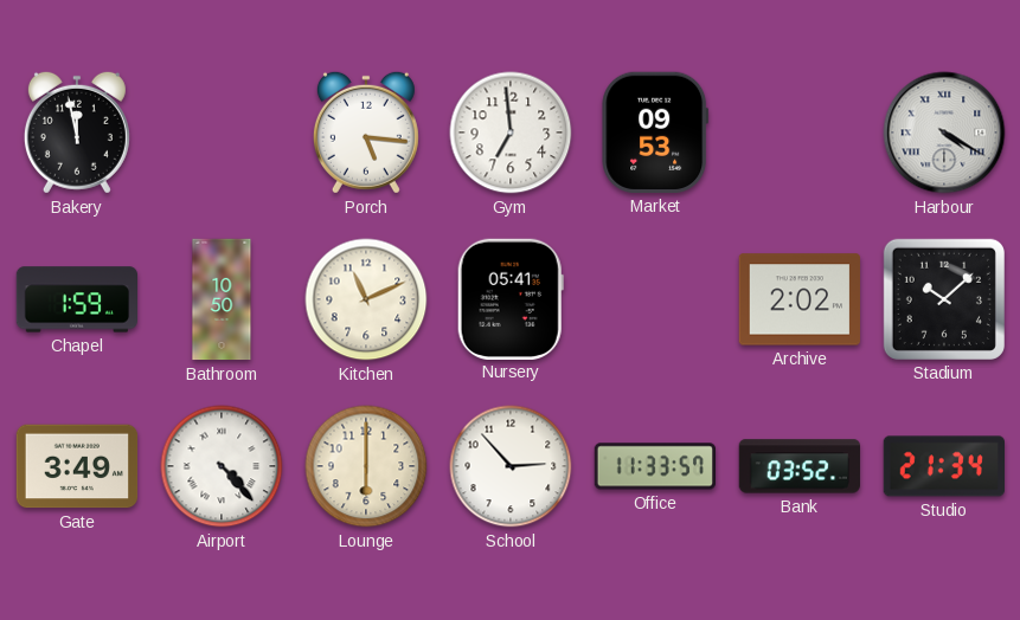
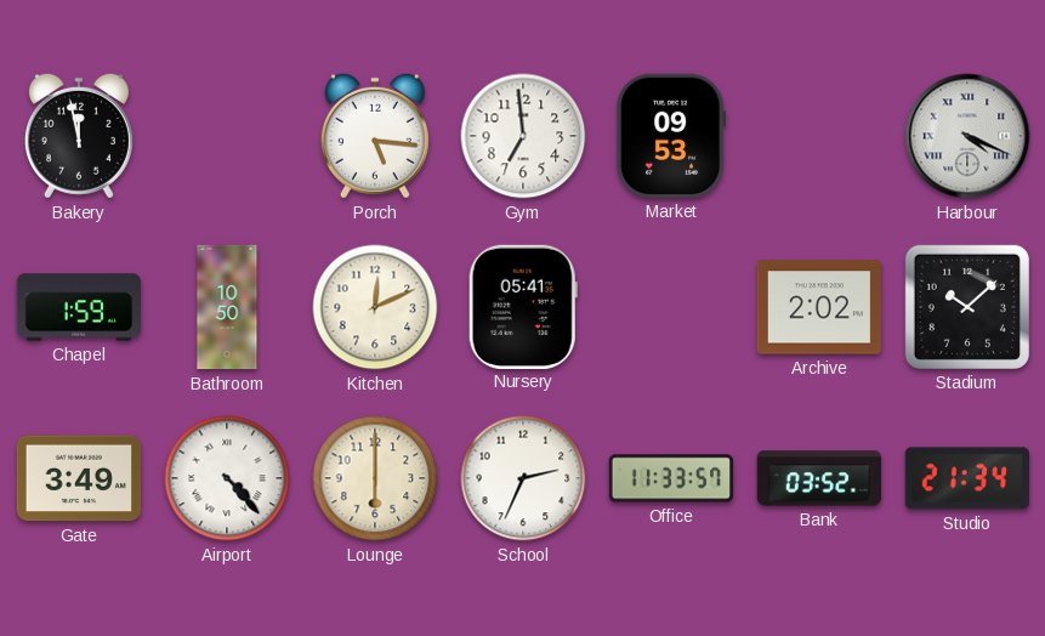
Harbour: 4:20 -> 4:19 (967, 136)
Kitchen: 11:11 -> 12:11 (375, 307)
School: 2:53 -> 2:34 (523, 478)
